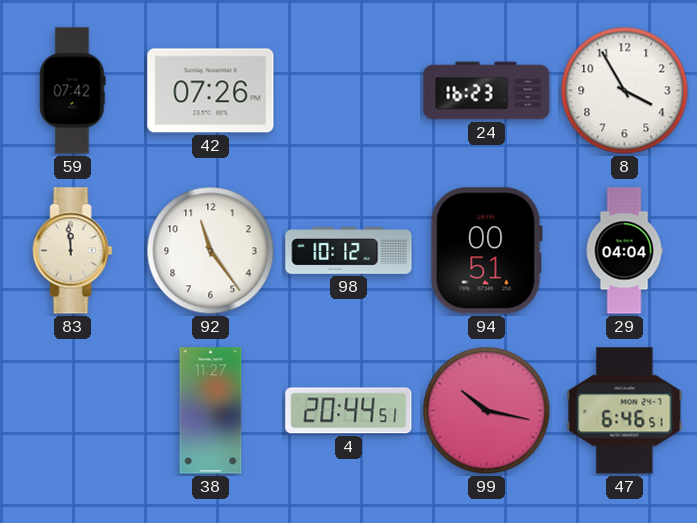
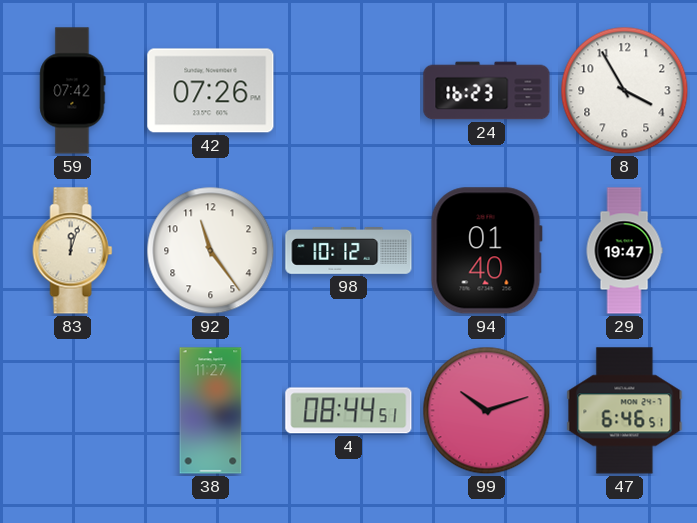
83: 11:59 -> 12:03 (73, 251)
94: 00:51 -> 01:40 (486, 251)
29: 04:04 -> 19:47 (624, 251)
4: 20:44 -> 08:44 (349, 411)
99: 10:17 -> 10:12 (487, 411)
